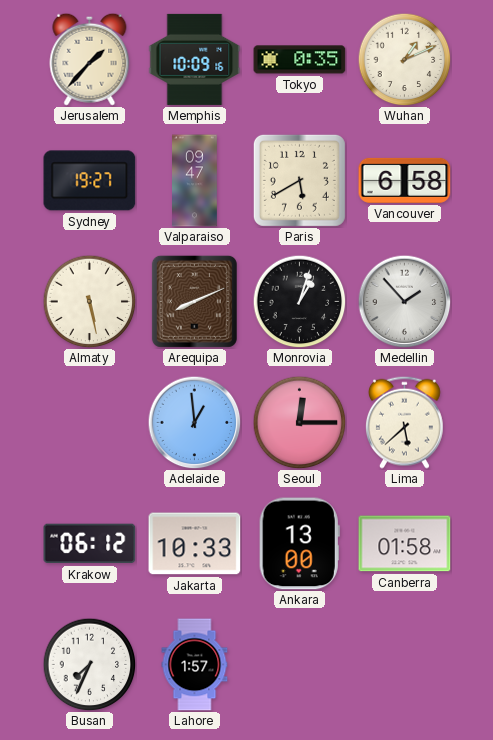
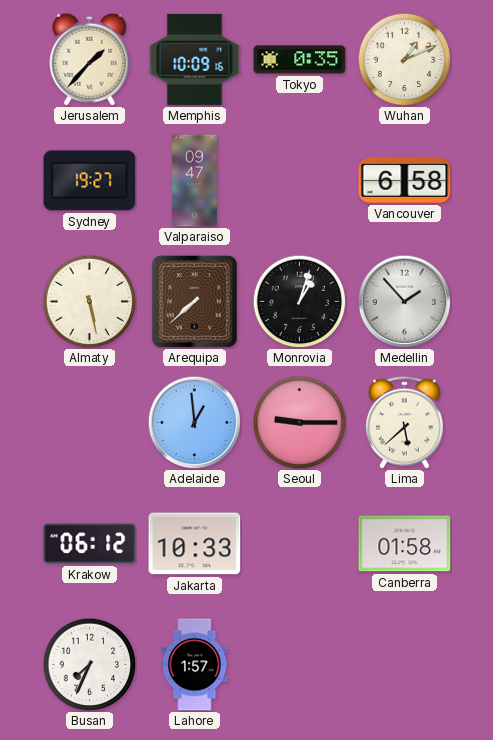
Paris: 5:40 -> none (299, 180)
Arequipa: 8:11 -> 7:38 (194, 301)
Seoul: 12:15 -> 9:15 (299, 422)
Ankara: 13:00 -> none (299, 544)
